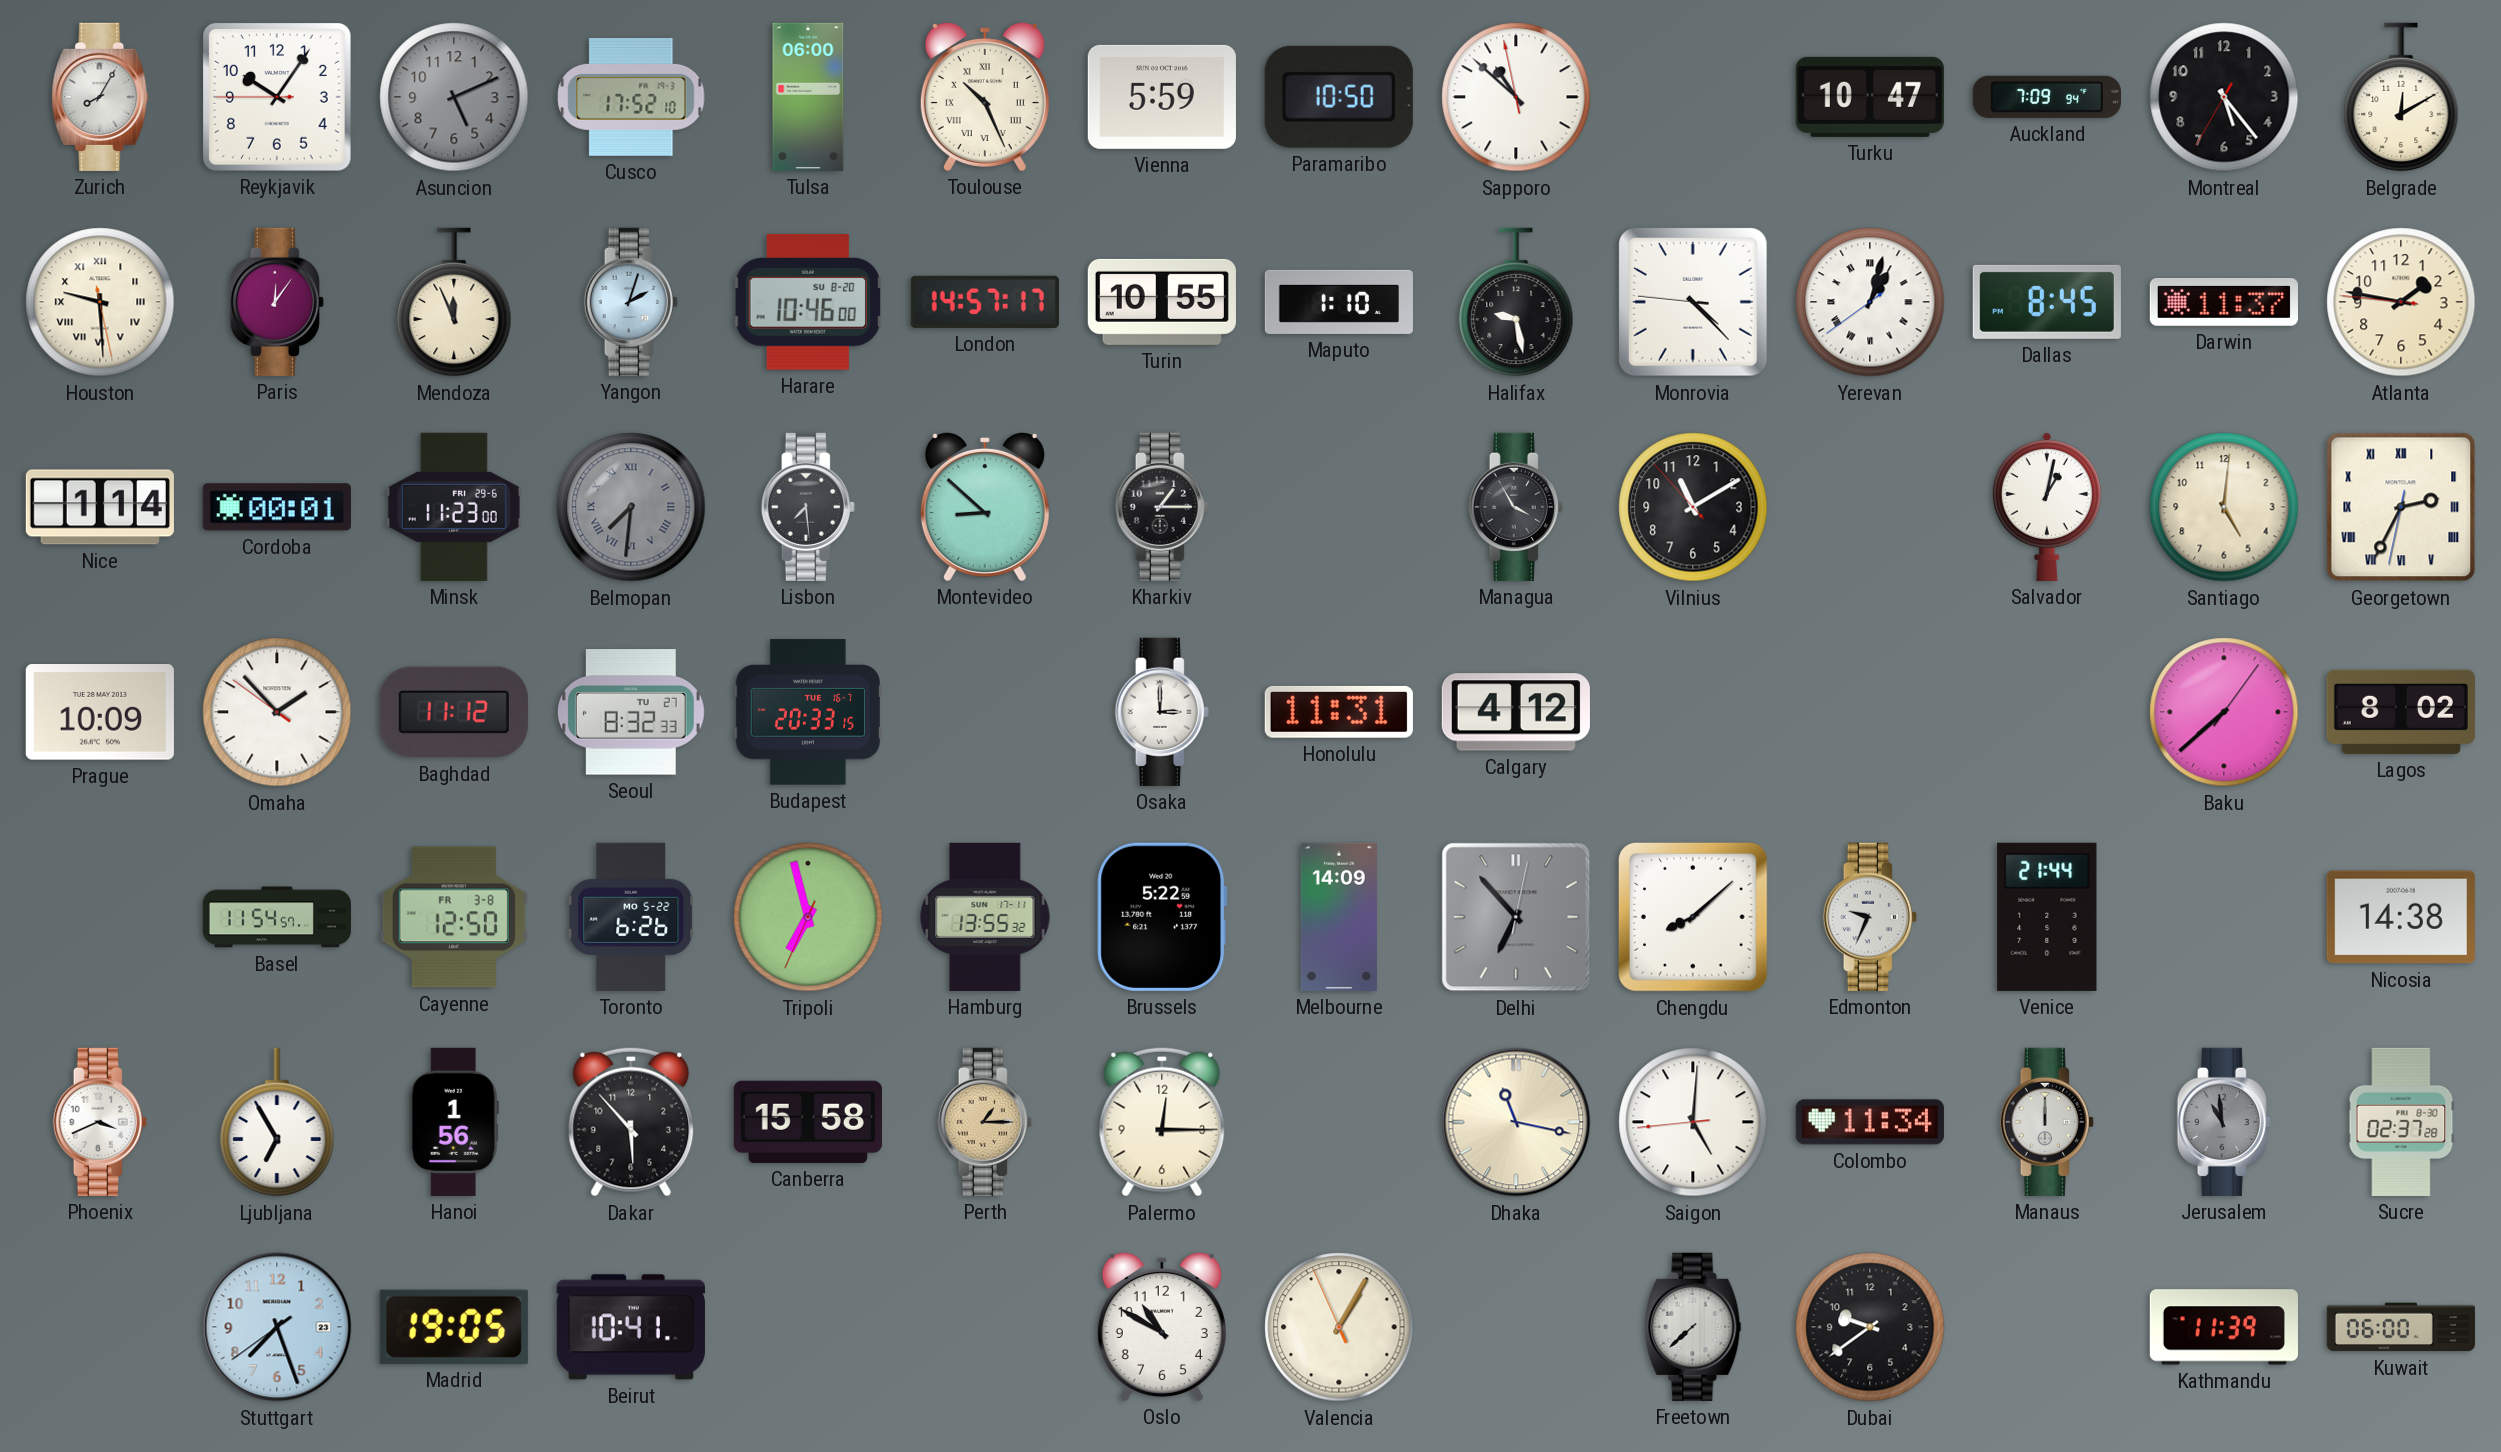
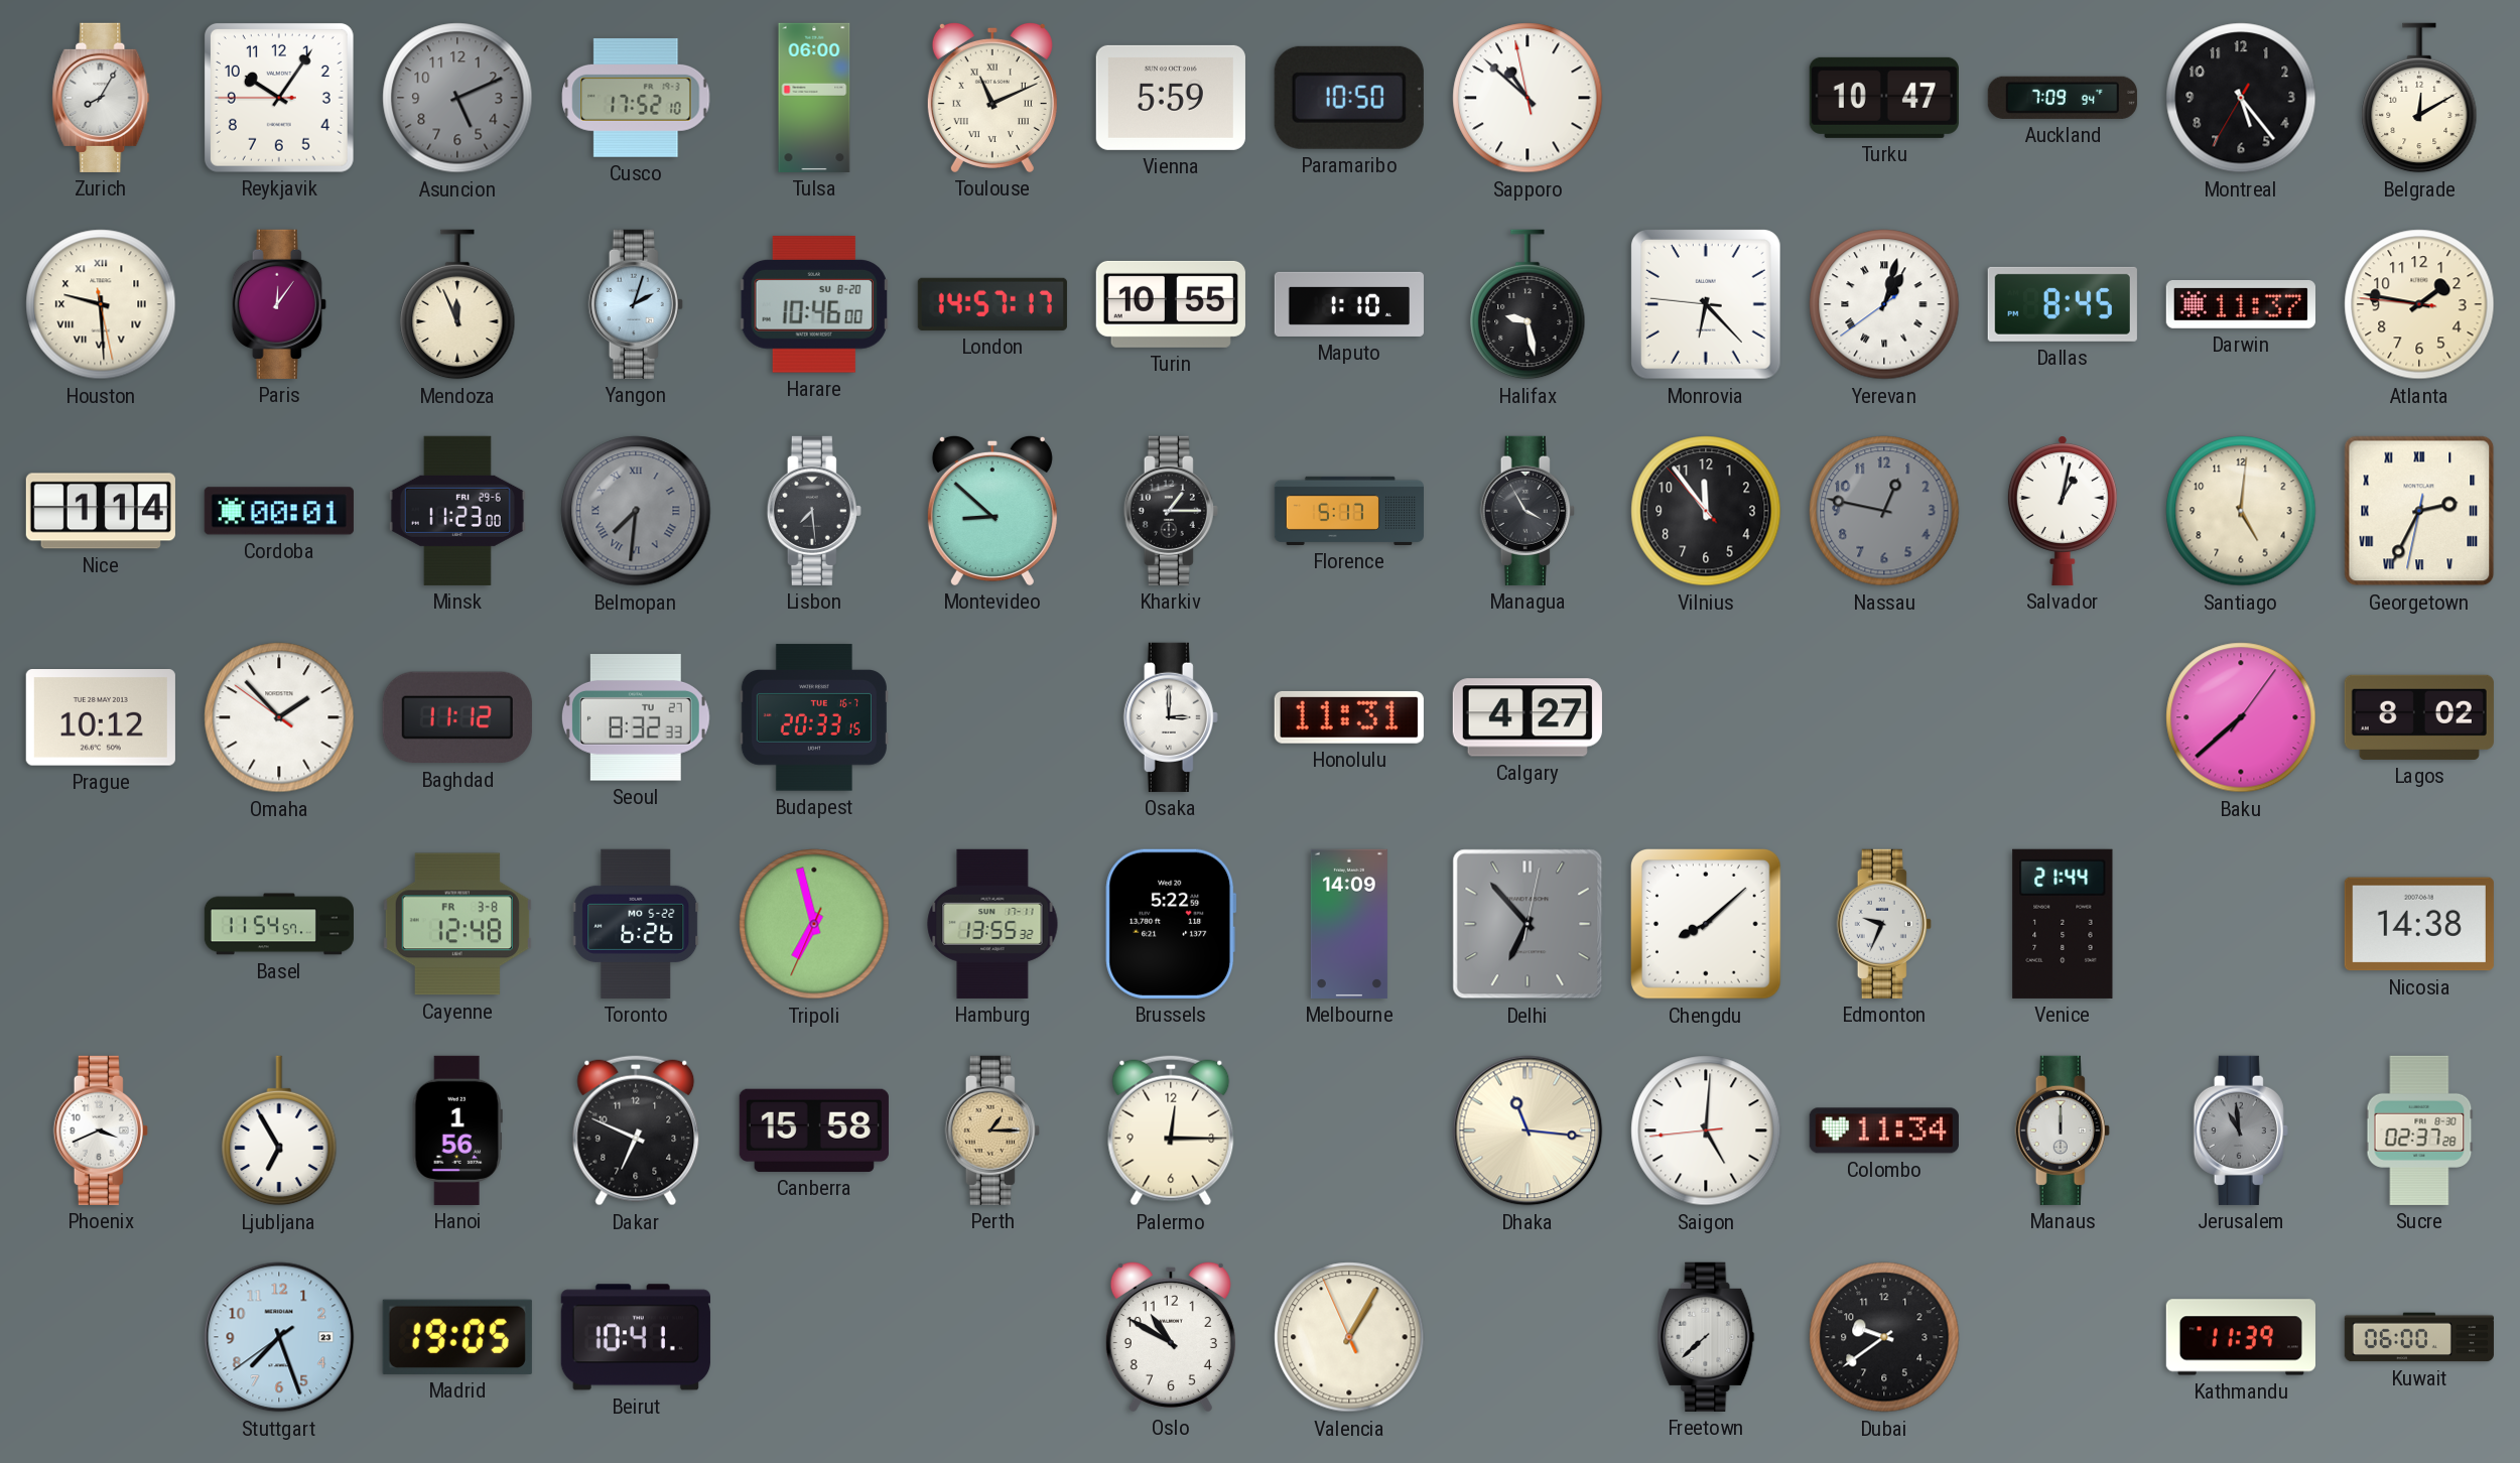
Toulouse: 10:26 -> 11:11 (992, 97)
Monrovia: 4:22 -> 6:22 (1707, 305)
Florence: none -> 5:17 (1348, 511)
Vilnius: 11:09 -> 11:53 (1706, 511)
Nassau: none -> 12:47 (1884, 511)
Prague: 10:09 -> 10:12 (101, 717)
Calgary: 4:12 -> 4:27 (1528, 717)
Cayenne: 12:50 -> 12:48 (457, 924)
Dakar: 5:53 -> 6:49 (636, 1130)
Dhaka: 11:17 -> 11:16 (1528, 1130)
